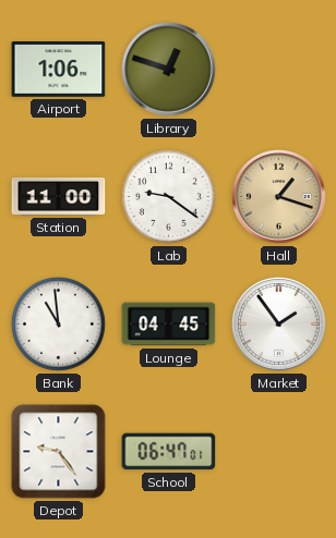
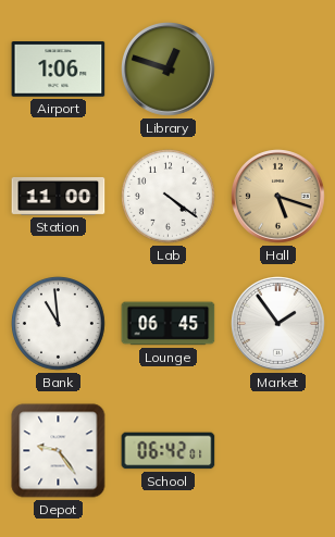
Lab: 9:21 -> 4:21 (167, 196)
Hall: 1:18 -> 5:18 (278, 197)
Lounge: 04:45 -> 06:45 (169, 324)
School: 06:47 -> 06:42 (169, 451)
